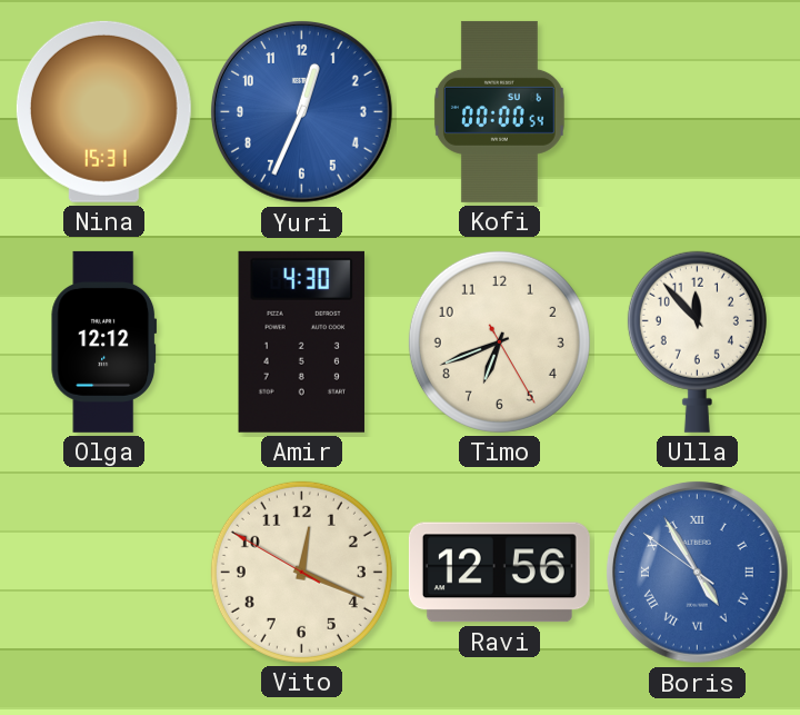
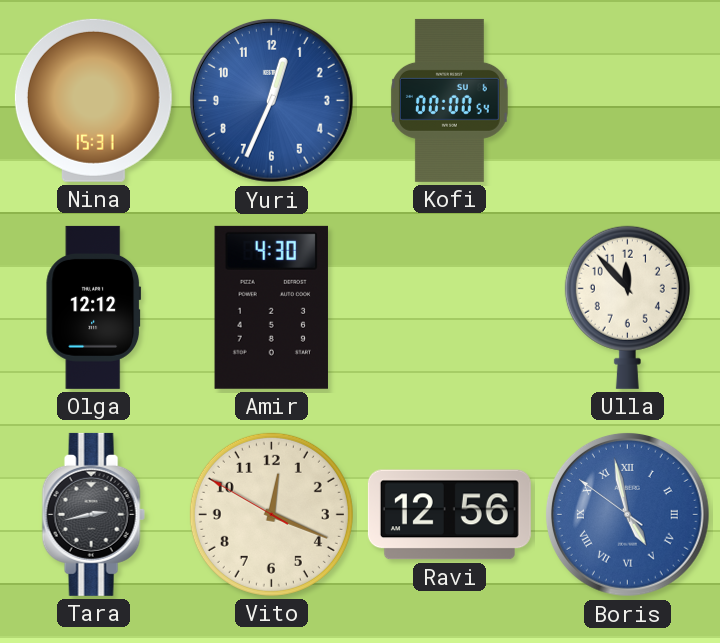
Timo: 6:41 -> none (499, 341)
Tara: none -> 2:43 (93, 514)
Boris: 4:54 -> 4:57 (627, 514)
